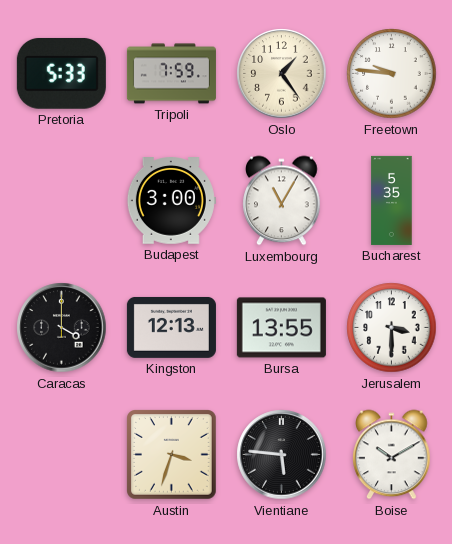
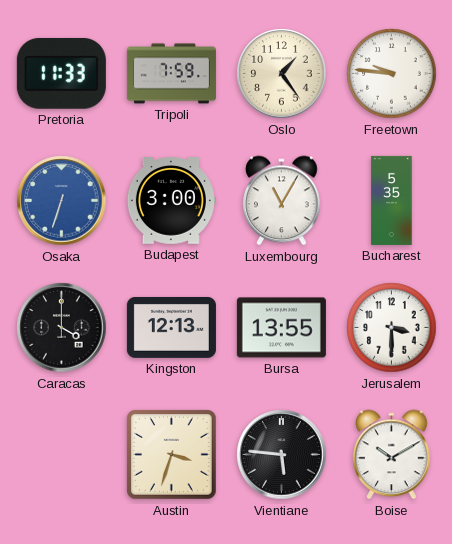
Pretoria: 5:33 -> 11:33 (61, 74)
Osaka: none -> 6:33 (62, 201)
